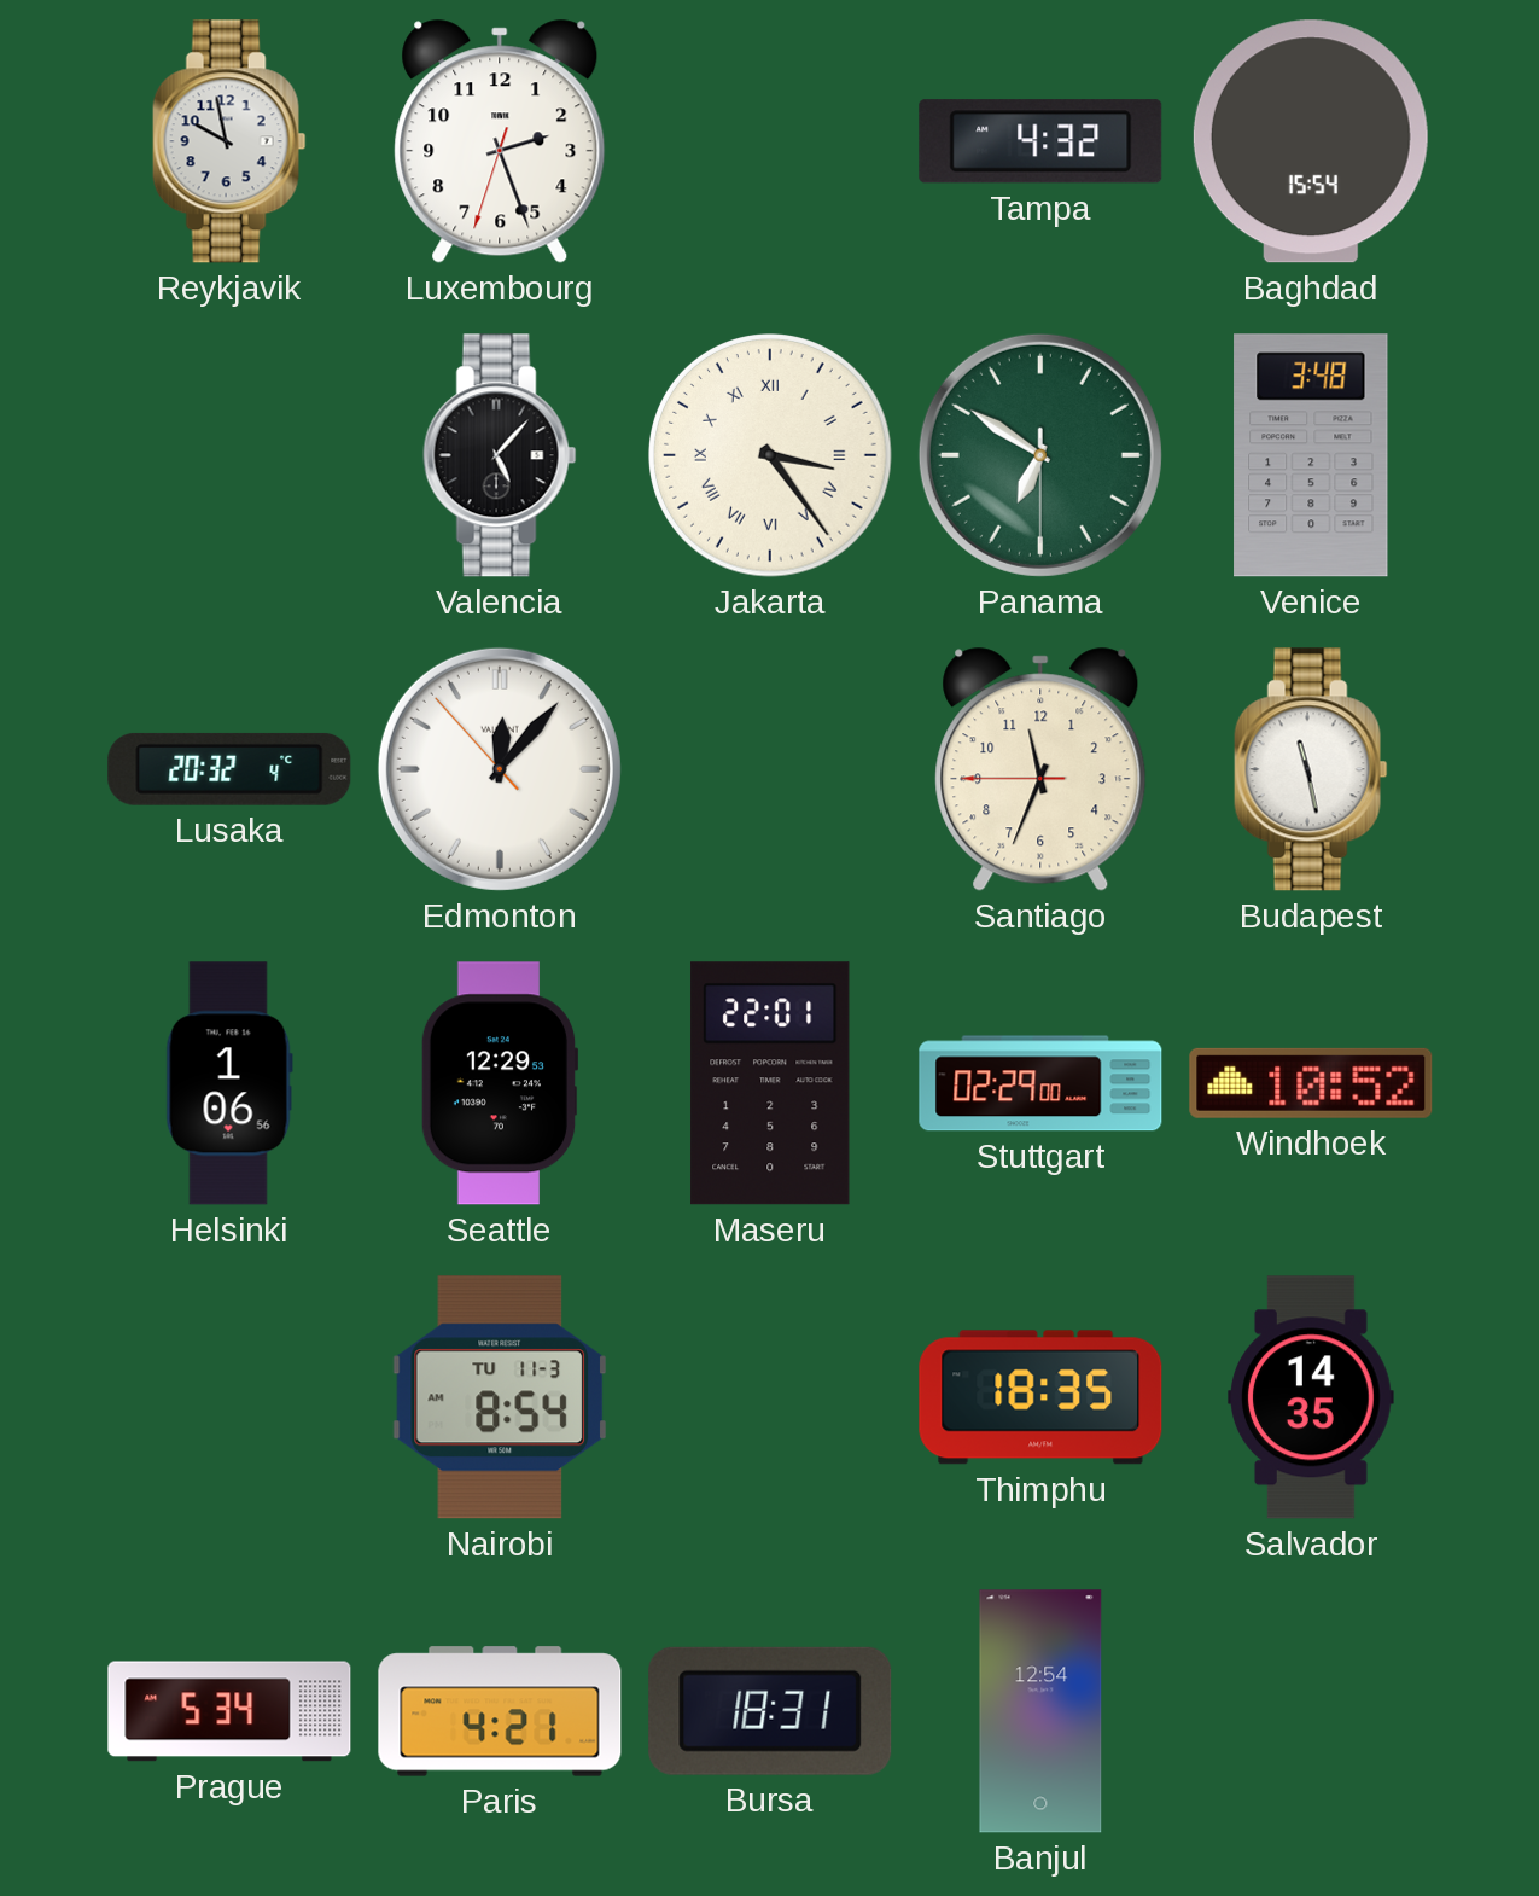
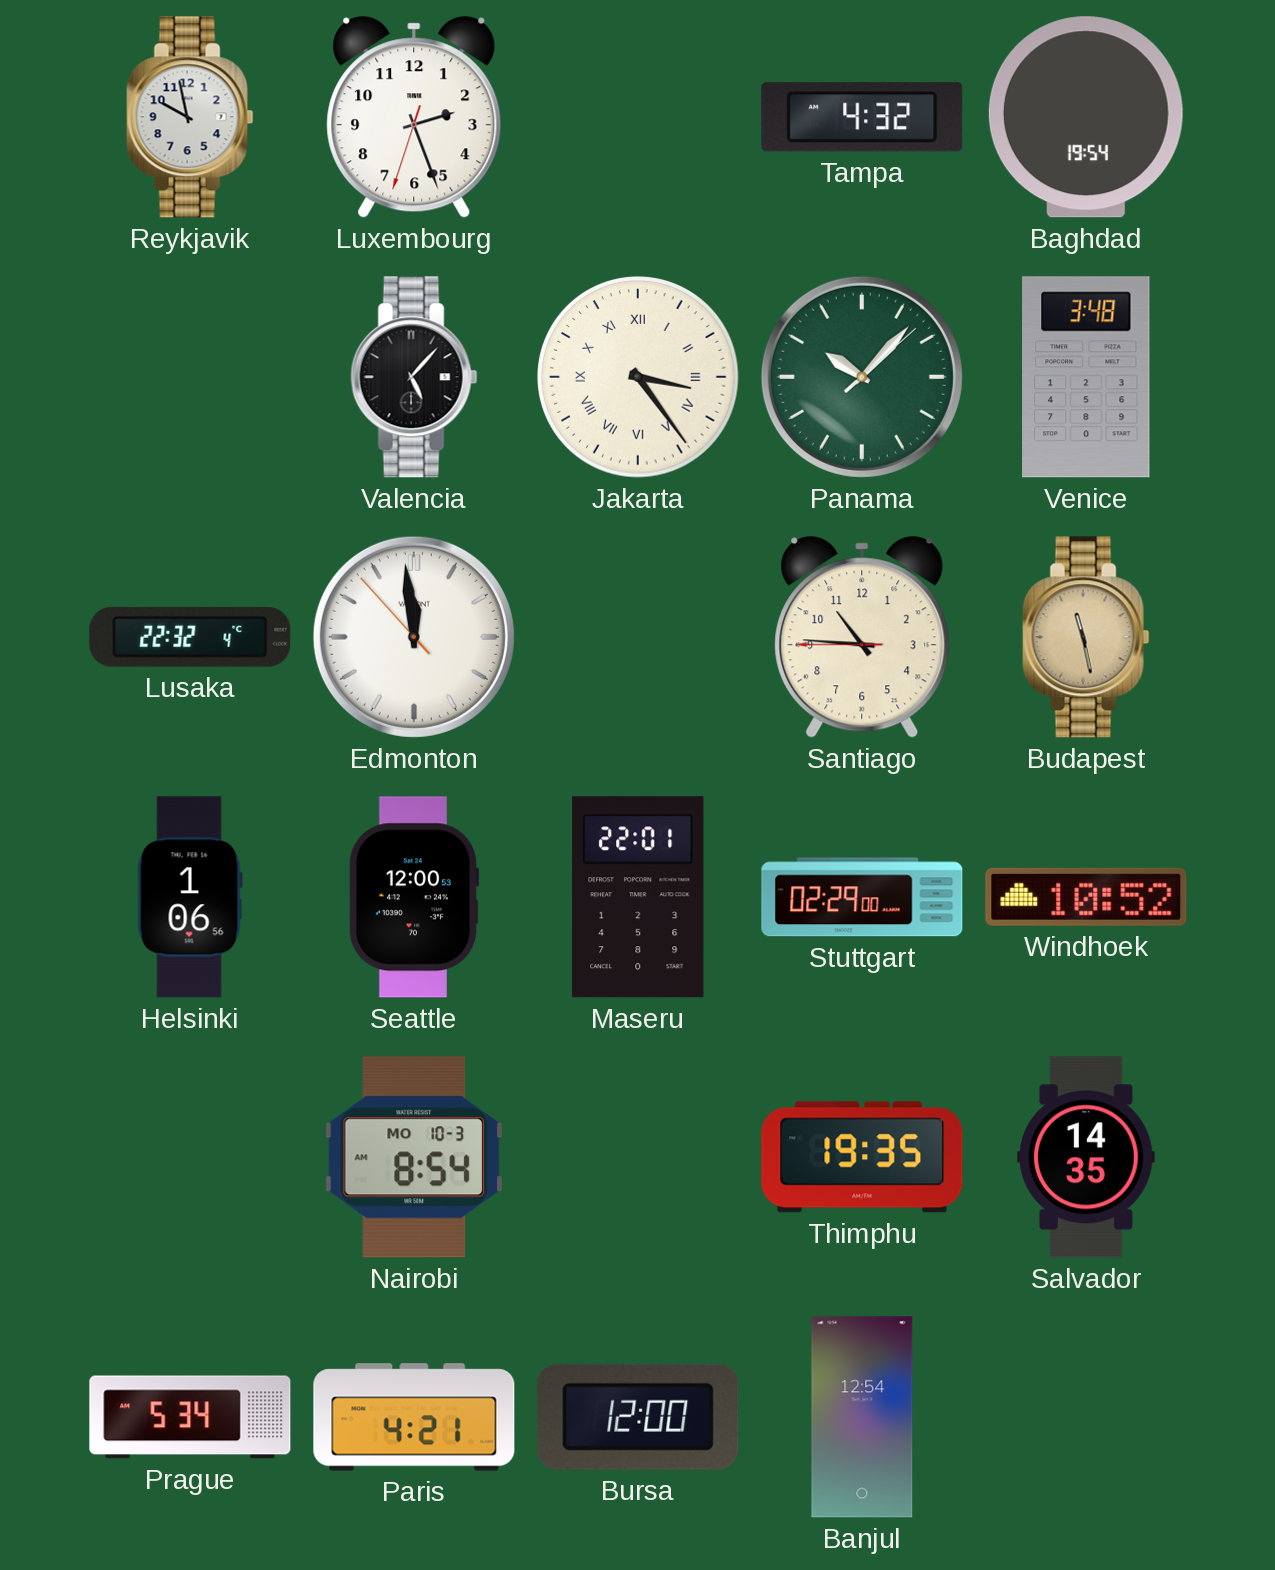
Baghdad: 15:54 -> 19:54 (1086, 117)
Panama: 6:50 -> 10:07 (862, 377)
Lusaka: 20:32 -> 22:32 (190, 637)
Edmonton: 12:06 -> 11:58 (414, 637)
Santiago: 11:33 -> 10:45 (862, 637)
Budapest dial: white -> champagne (1086, 637)
Seattle: 12:29 -> 12:00 (414, 897)
Nairobi date: TU 11-3 -> MO 10-3 (413, 1157)
Thimphu: 18:35 -> 19:35 (862, 1157)
Bursa: 18:31 -> 12:00 (638, 1417)
